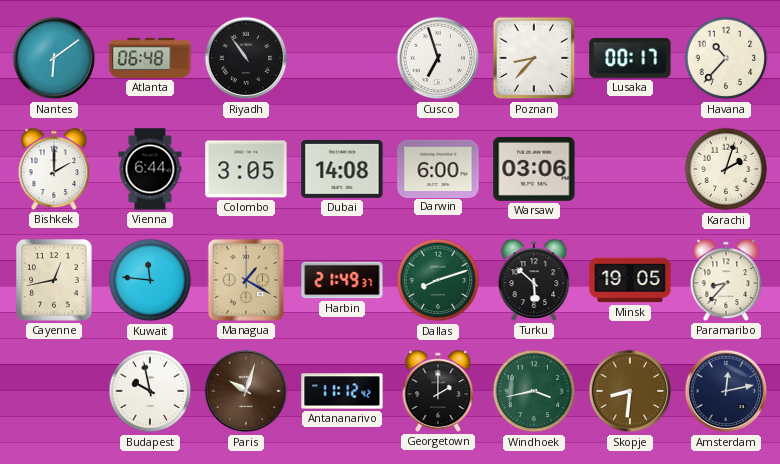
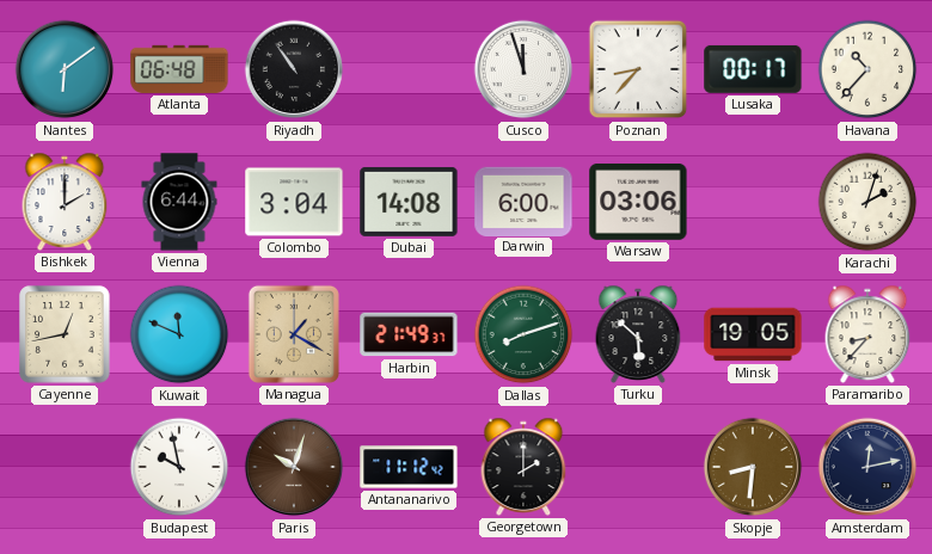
Cusco: 6:57 -> 11:57 (523, 69)
Colombo: 3:05 -> 3:04 (294, 202)
Kuwait: 11:46 -> 11:49 (179, 334)
Windhoek: 3:43 -> none (534, 391)
